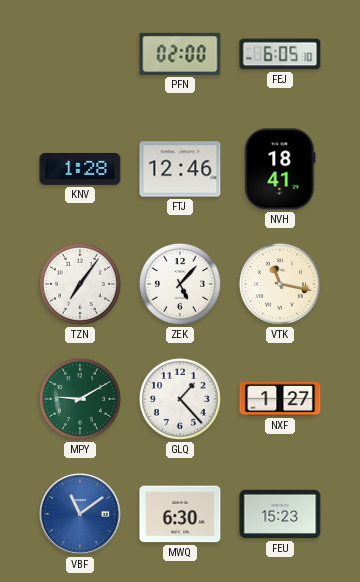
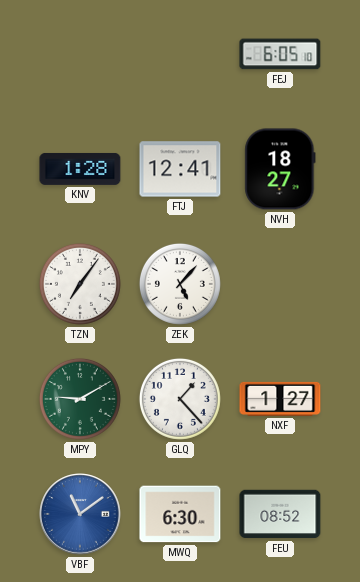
PFN: 02:00 -> none (180, 54)
FTJ: 12:46 -> 12:41 (180, 169)
NVH: 18:41 -> 18:27 (280, 169)
VTK: 11:17 -> none (280, 284)
FEU: 15:23 -> 08:52 (280, 514)
